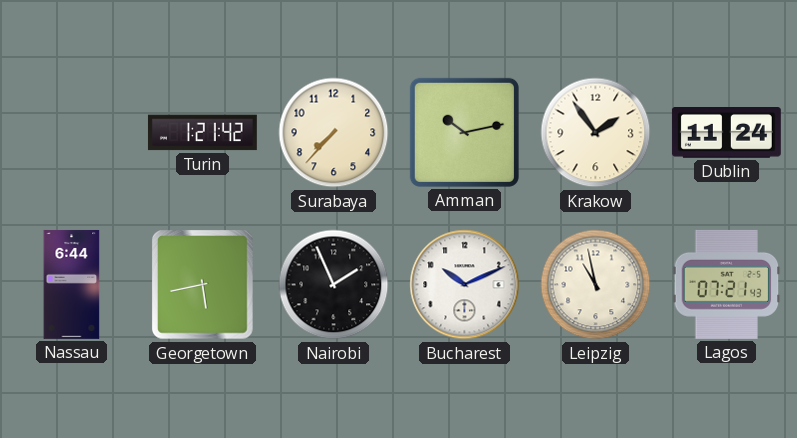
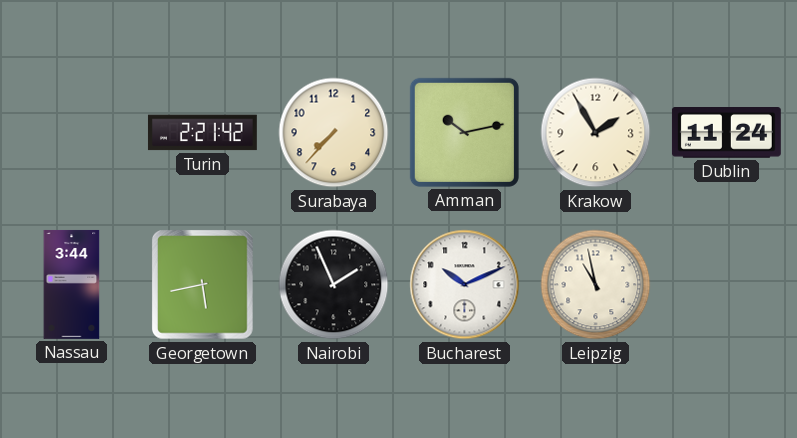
Turin: 1:21 -> 2:21 (202, 133)
Krakow: 1:54 -> 1:55 (596, 133)
Nassau: 6:44 -> 3:44 (72, 284)
Lagos: 07:21 -> none (727, 284)
